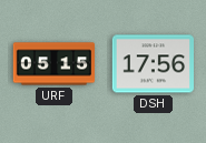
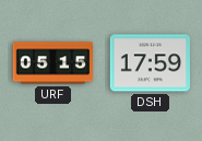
DSH: 17:56 -> 17:59 (150, 63)
